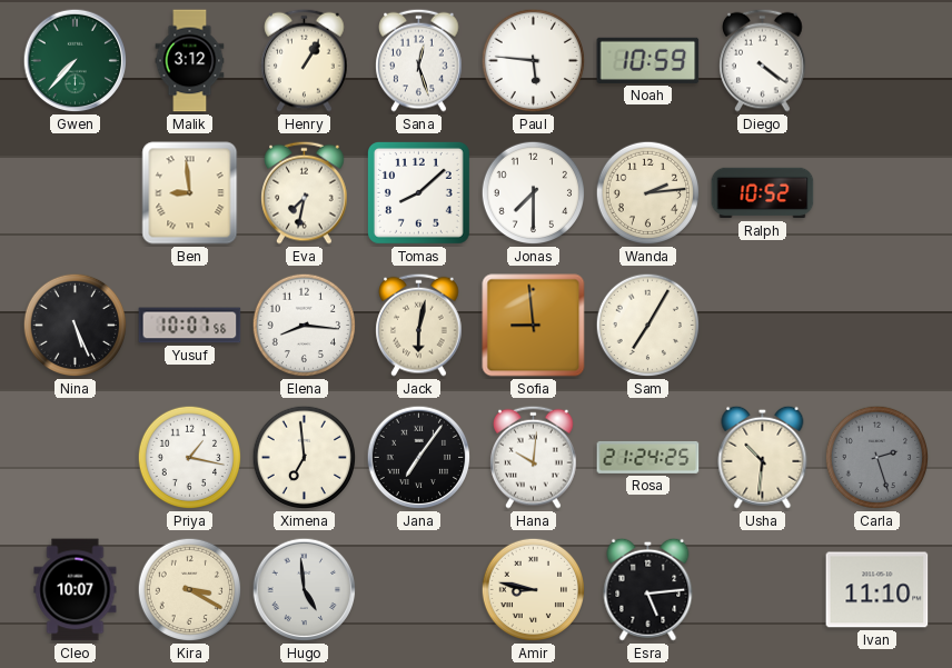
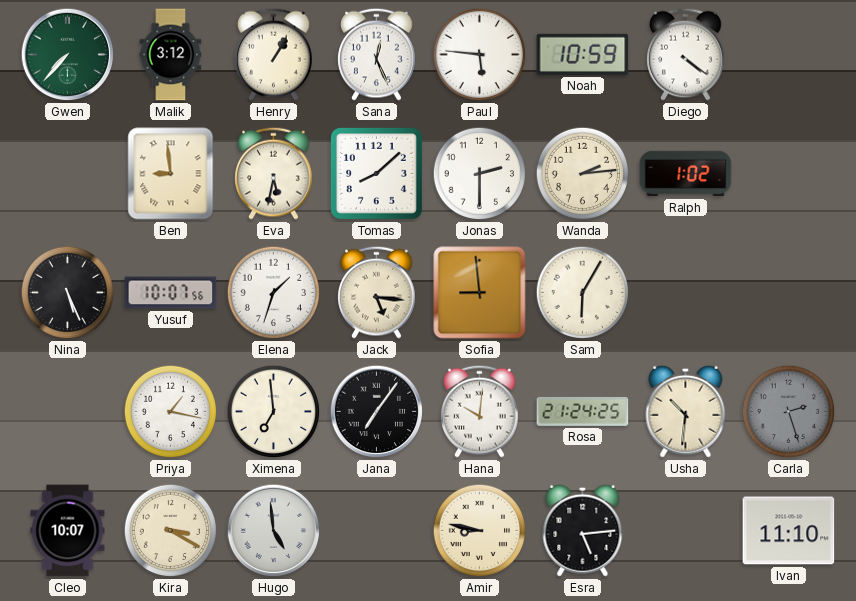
Sana: 12:27 -> 12:26 (377, 54)
Eva: 7:32 -> 5:32 (274, 173)
Jonas: 7:30 -> 2:30 (480, 174)
Ralph: 10:52 -> 1:02 (686, 174)
Elena: 8:16 -> 1:33 (274, 293)
Jack: 6:02 -> 5:16 (377, 292)
Sam: 7:05 -> 6:05 (583, 293)
